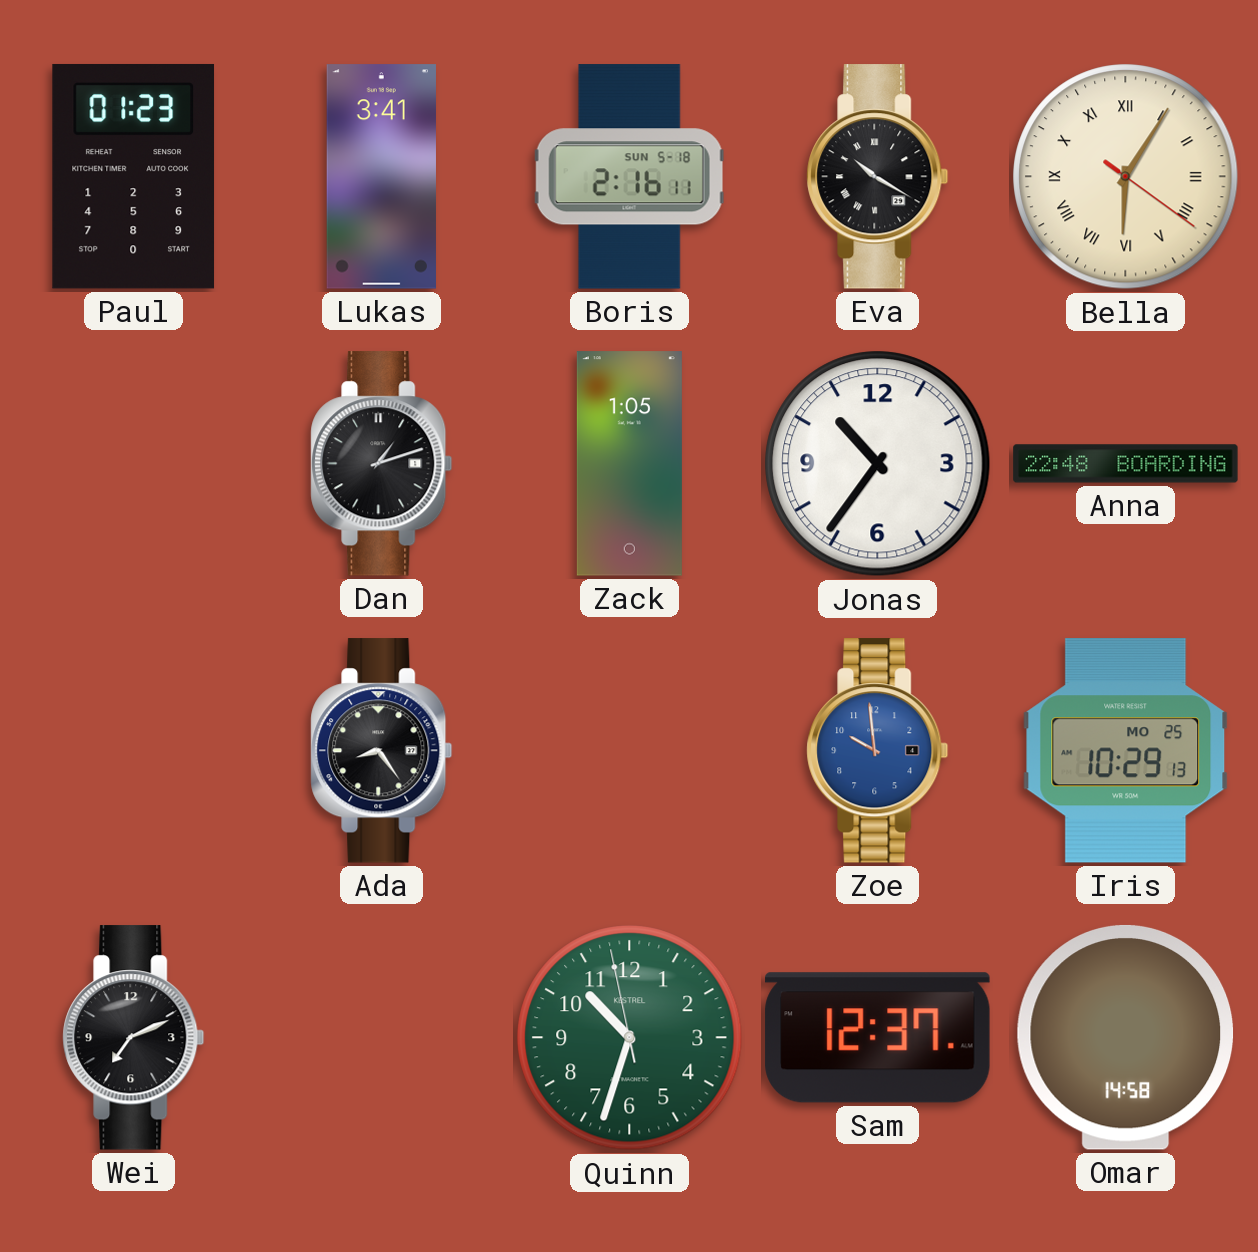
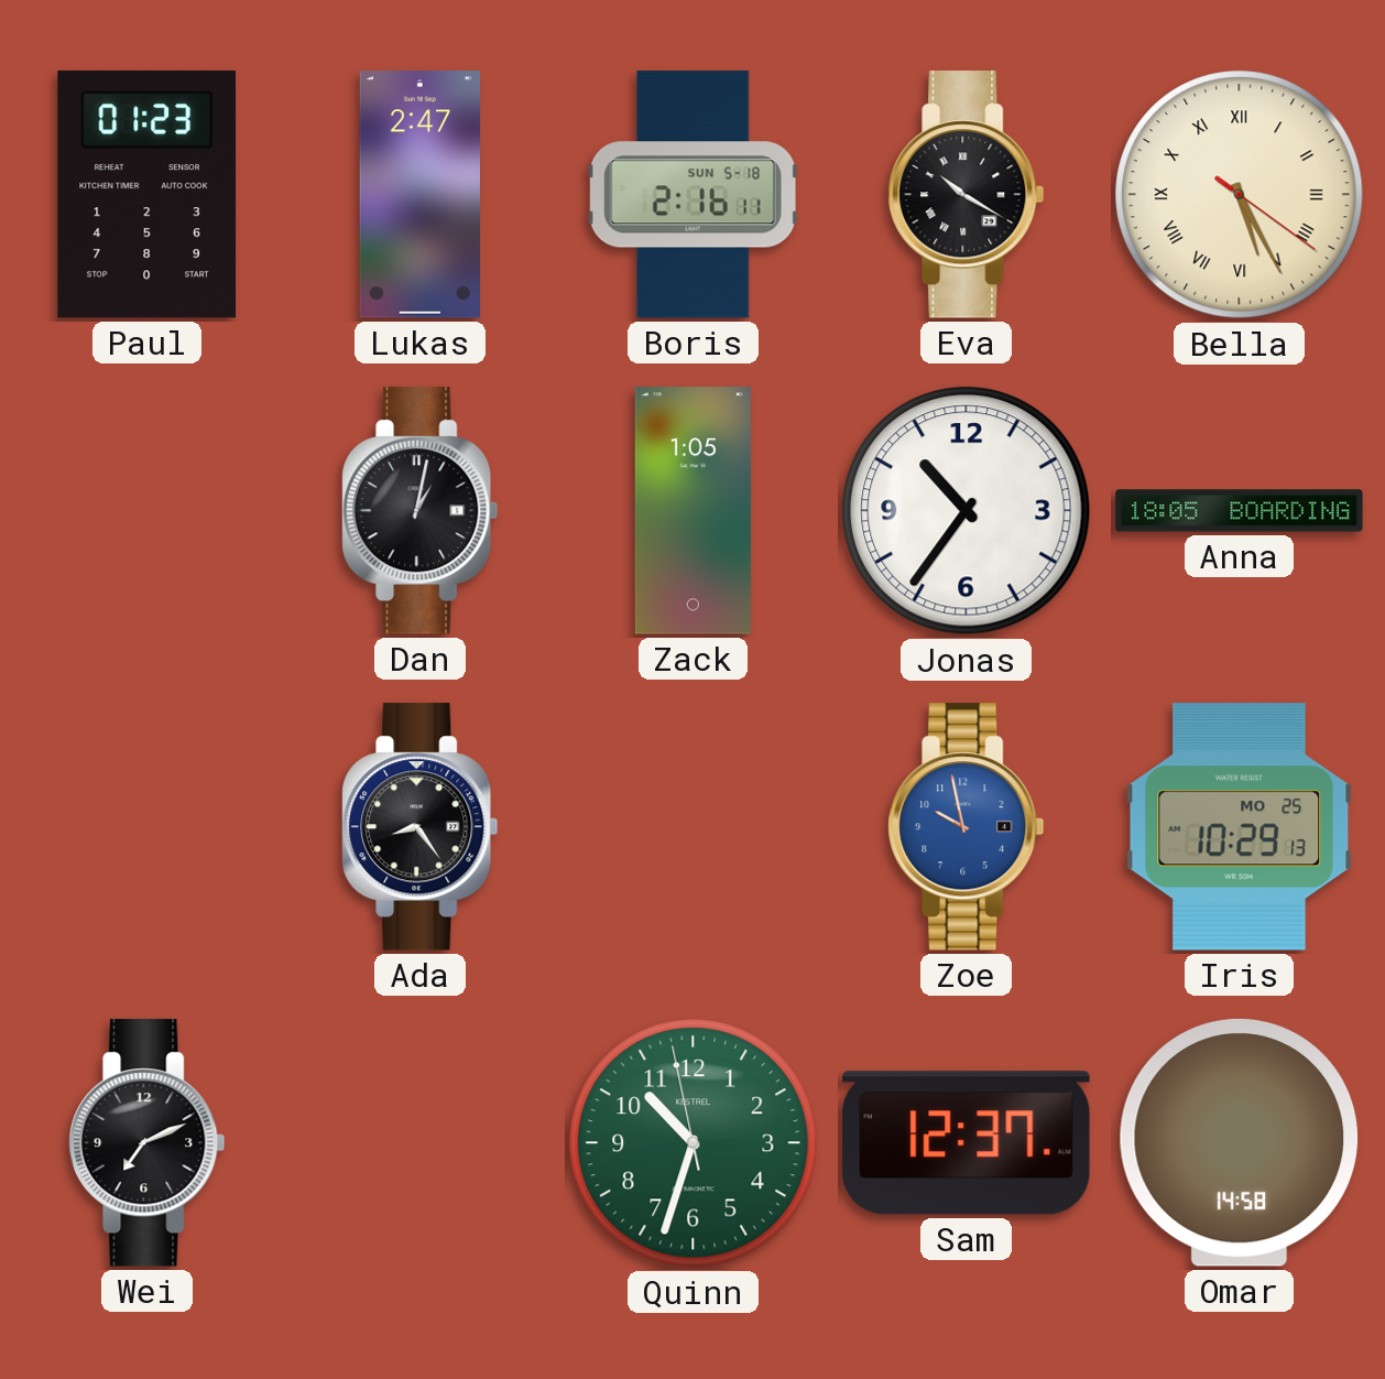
Lukas: 3:41 -> 2:47 (419, 195)
Bella: 6:05 -> 5:25 (1240, 195)
Dan: 1:12 -> 1:02 (421, 511)
Anna: 22:48 -> 18:05 (1240, 511)
Zoe: 9:59 -> 9:58 (967, 827)
